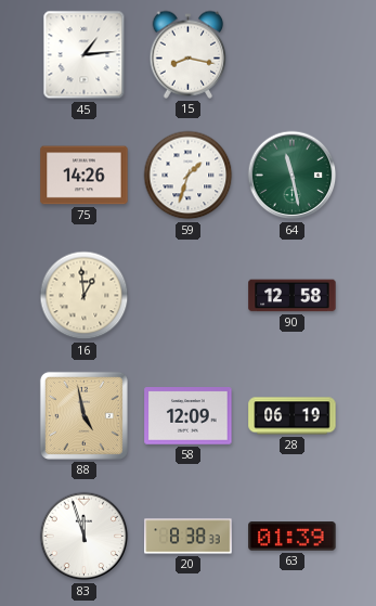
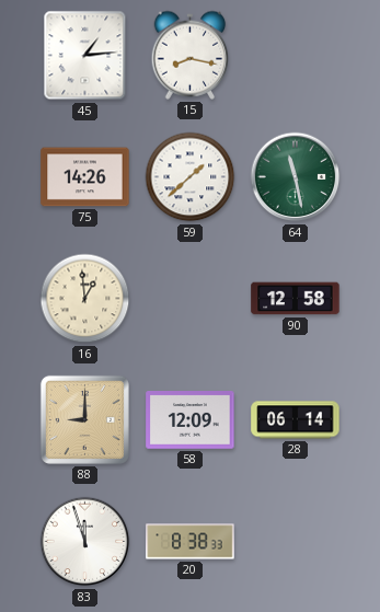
59: 1:33 -> 1:38 (191, 177)
88: 4:58 -> 9:00 (84, 419)
28: 06:19 -> 06:14 (296, 420)
63: 01:39 -> none (293, 537)
